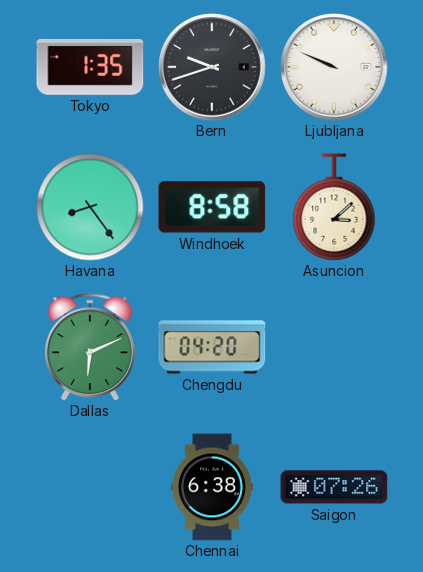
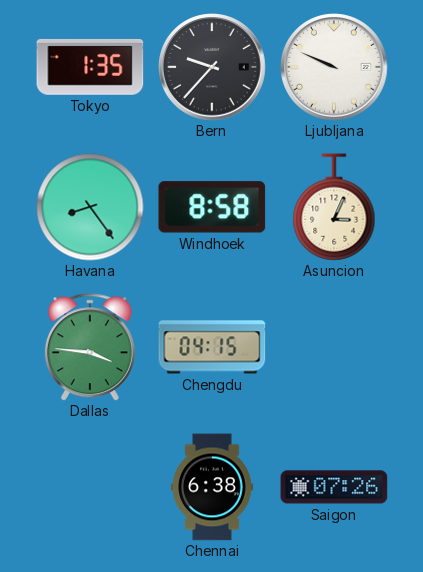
Bern: 9:42 -> 9:37 (212, 67)
Asuncion: 3:08 -> 3:04 (334, 207)
Dallas: 6:11 -> 3:46 (90, 347)
Chengdu: 04:20 -> 04:15 (212, 347)
